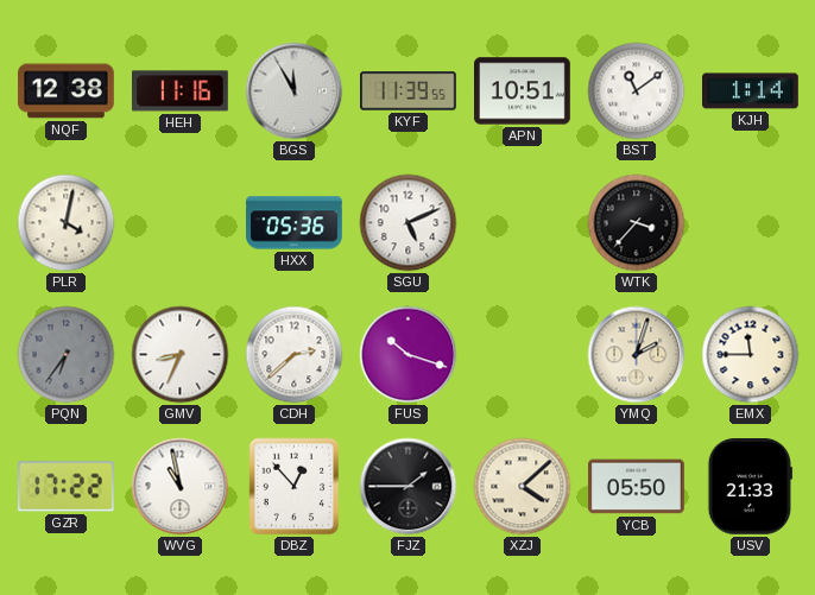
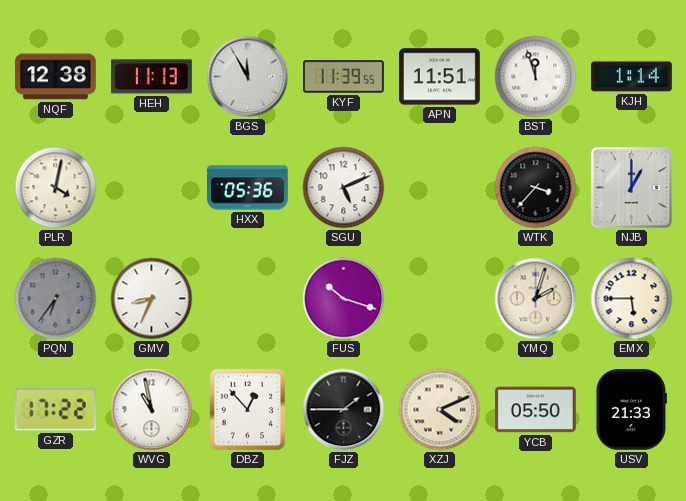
HEH: 11:16 -> 11:13 (152, 77)
APN: 10:51 -> 11:51 (440, 77)
BST: 11:09 -> 11:57 (536, 77)
NJB: none -> 1:00 (632, 188)
CDH: 2:38 -> none (295, 355)
EMX: 11:45 -> 5:45 (632, 299)
XZJ: 4:08 -> 4:11 (440, 410)
